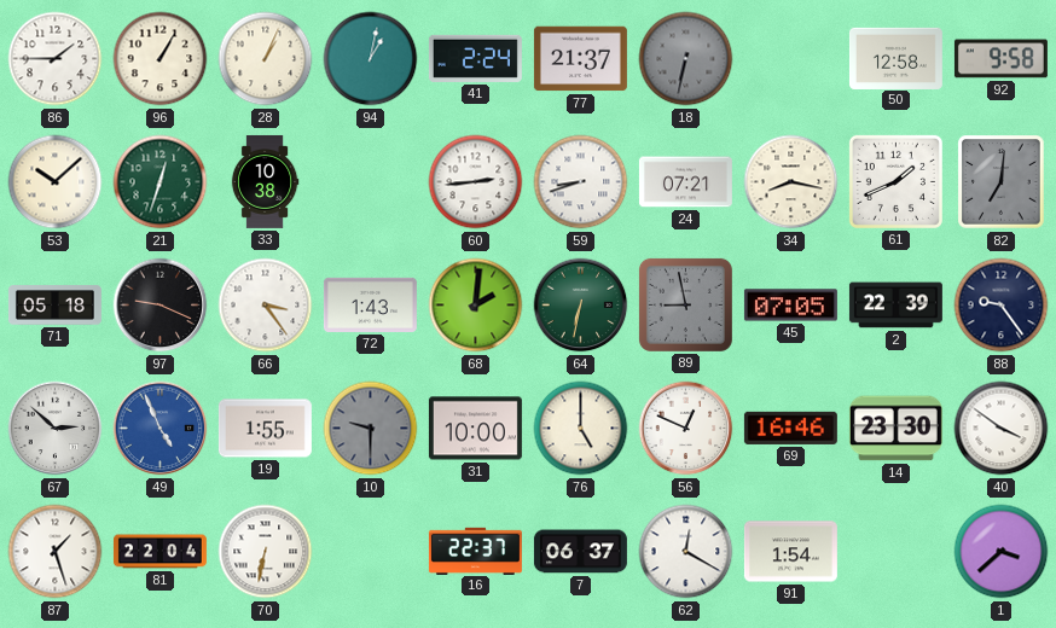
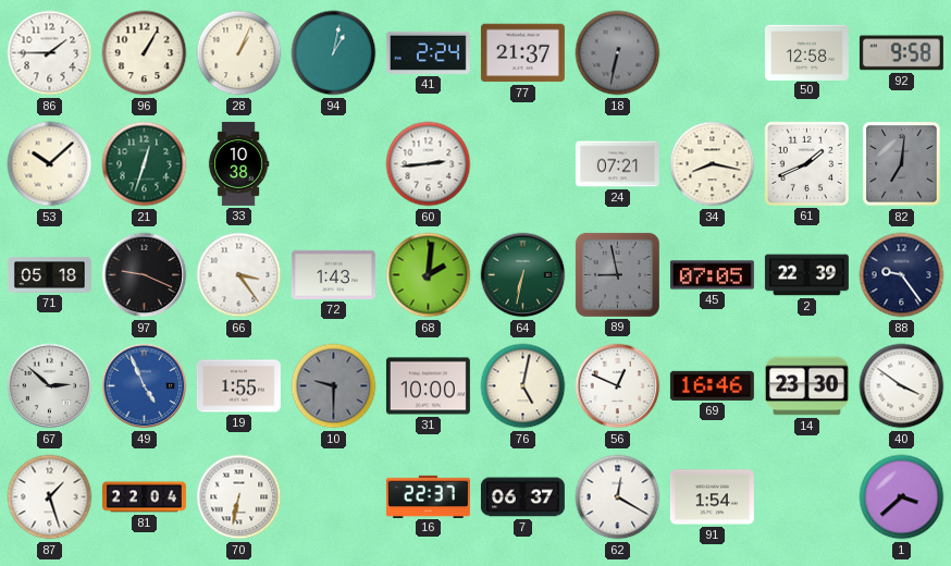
59: 8:42 -> none (581, 182)
76: 5:00 -> 5:02 (523, 386)
